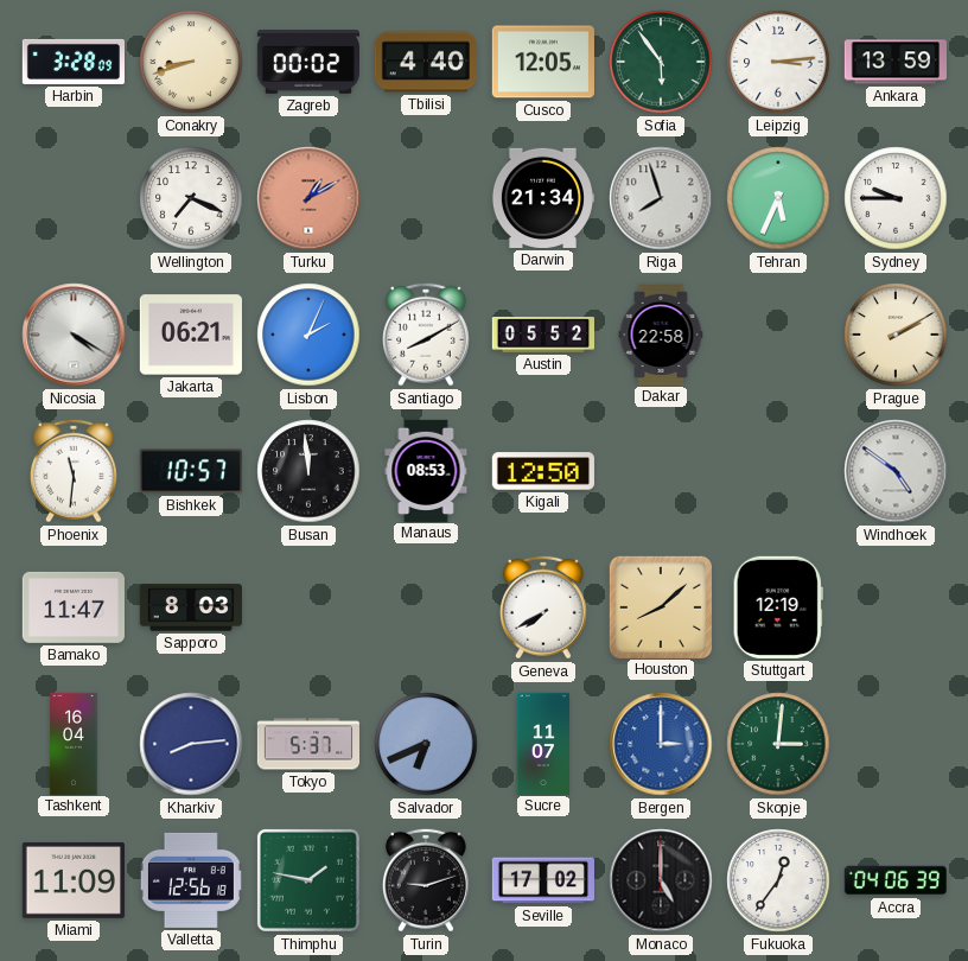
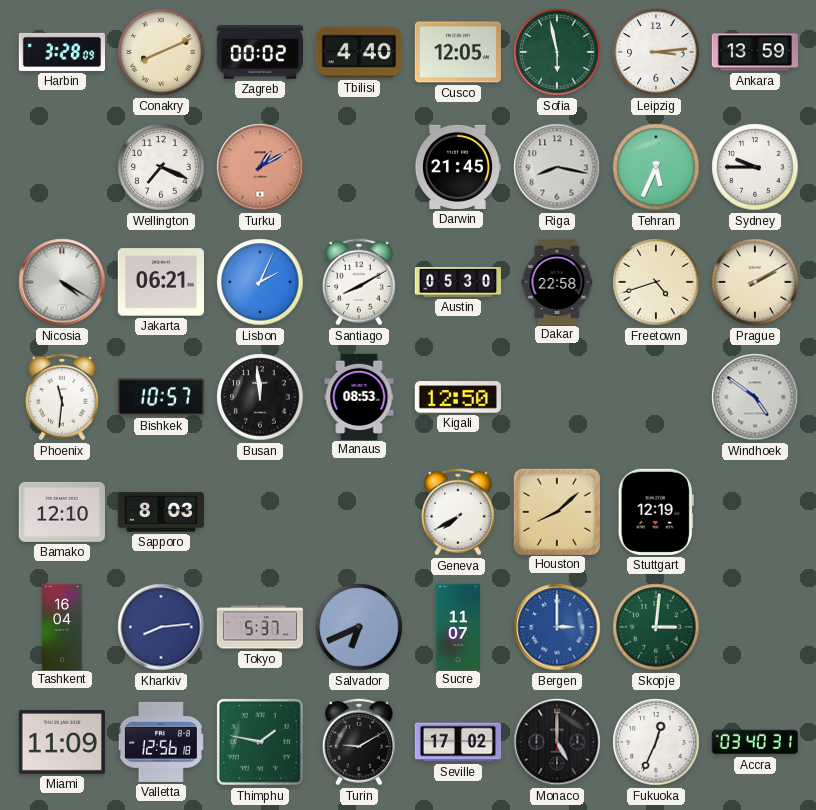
Conakry: 8:42 -> 8:11 (161, 52)
Sofia: 5:54 -> 5:58 (557, 52)
Darwin: 21:34 -> 21:45 (457, 167)
Riga: 7:57 -> 8:17 (557, 167)
Austin: 05:52 -> 05:30 (457, 282)
Freetown: none -> 4:42 (656, 282)
Bamako: 11:47 -> 12:10 (62, 512)
Turin: 9:12 -> 9:10 (360, 742)
Fukuoka: 12:36 -> 12:34 (656, 742)
Accra: 04:06 -> 03:40 (755, 742)
